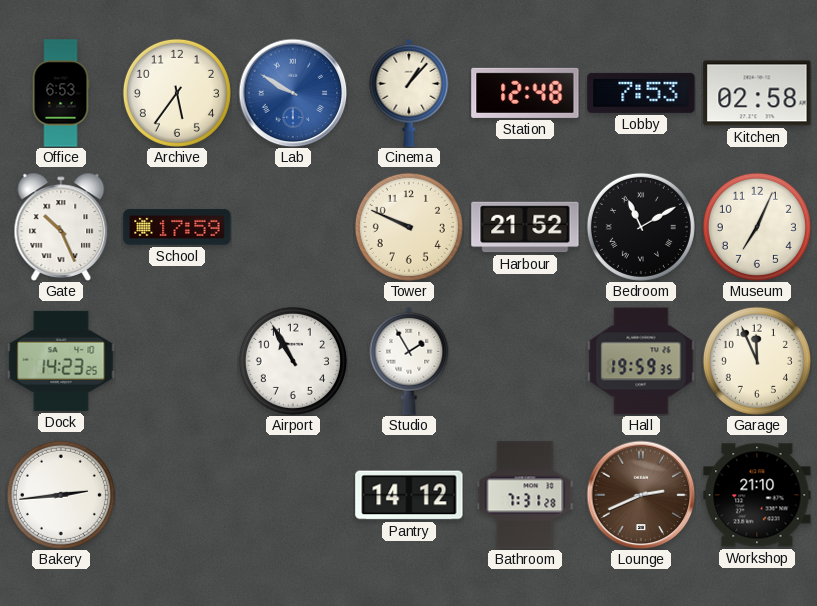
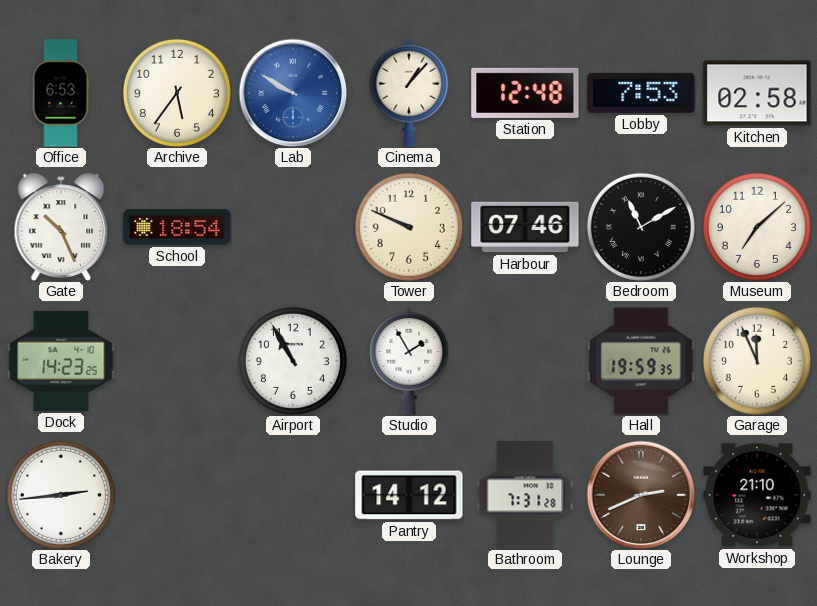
School: 17:59 -> 18:54 (177, 227)
Harbour: 21:52 -> 07:46 (525, 227)
Museum: 7:04 -> 7:08 (757, 227)
